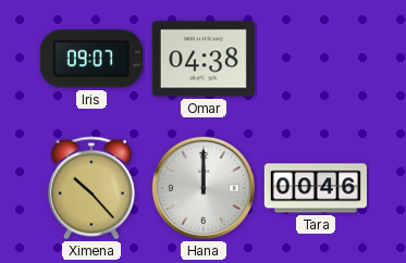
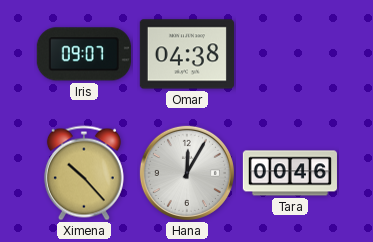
Hana: 12:00 -> 12:05 (187, 173)
